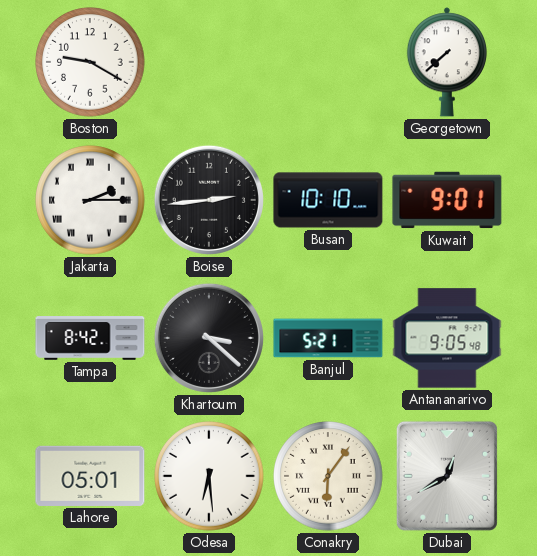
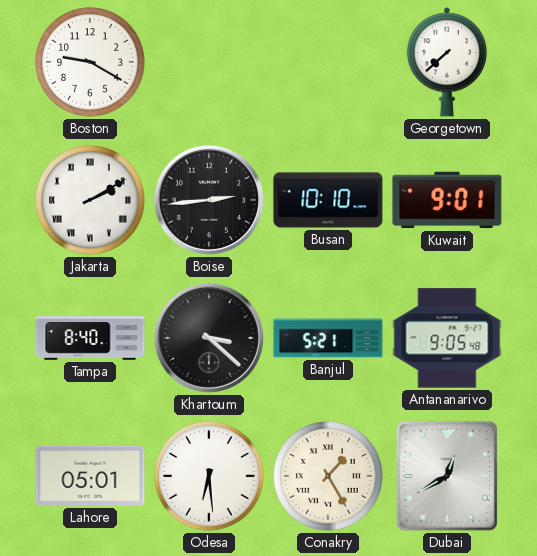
Jakarta: 2:15 -> 2:10 (90, 200)
Tampa: 8:42 -> 8:40 (90, 338)
Conakry: 6:06 -> 1:25 (328, 476)
